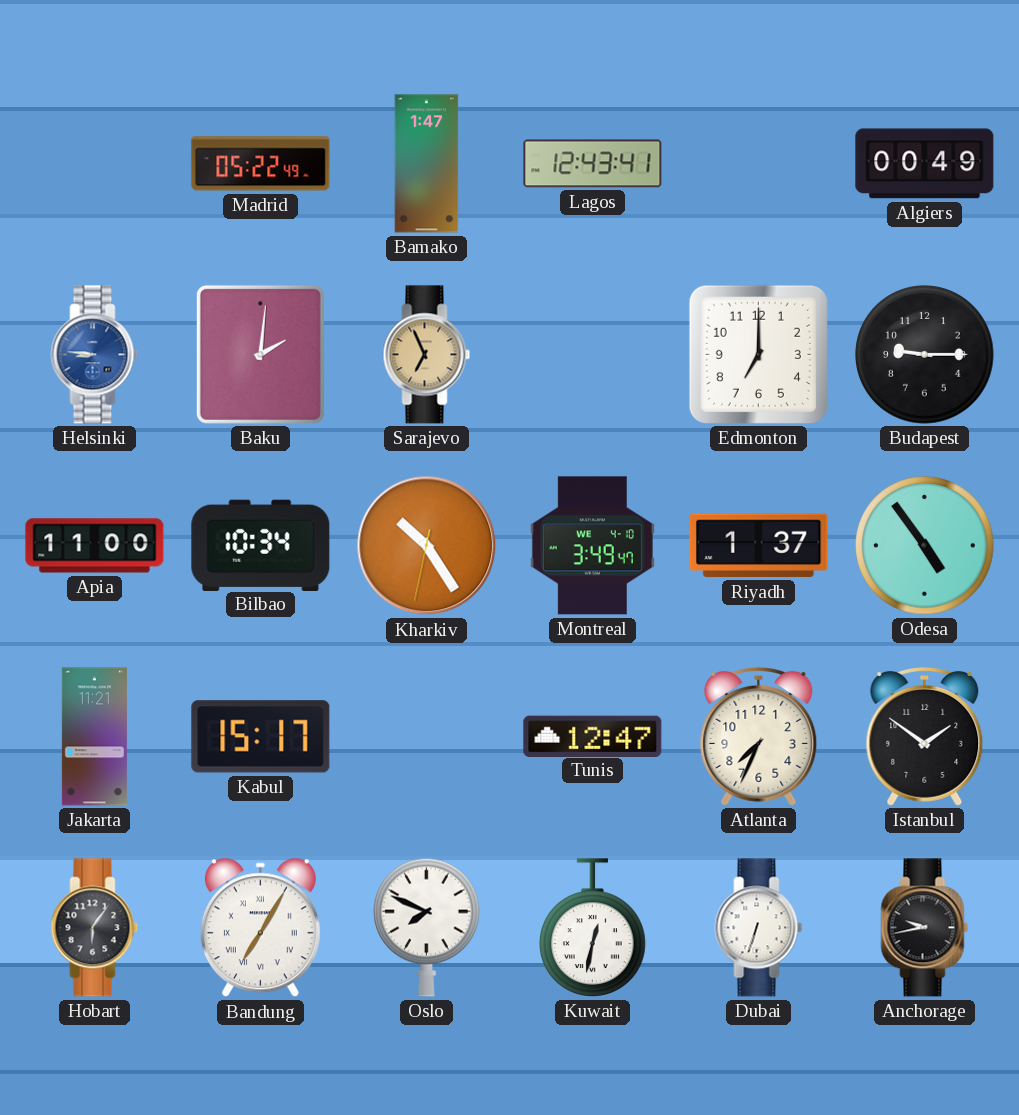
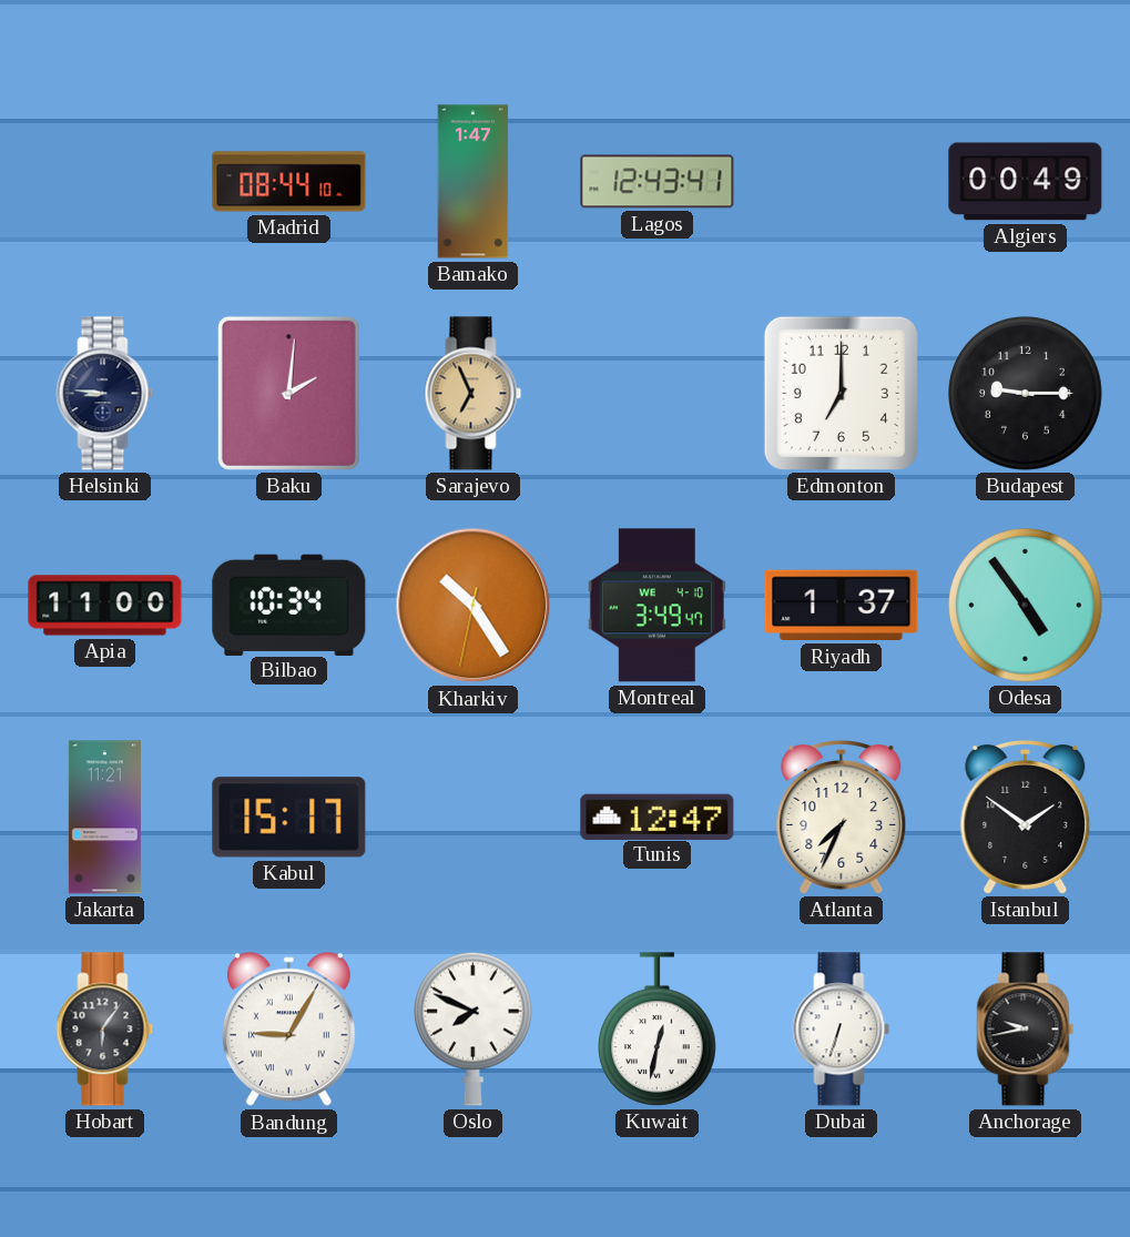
Madrid: 05:22 -> 08:44 (289, 182)
Helsinki dial: blue -> navy (105, 394)
Bandung: 7:05 -> 9:05 (288, 1030)
